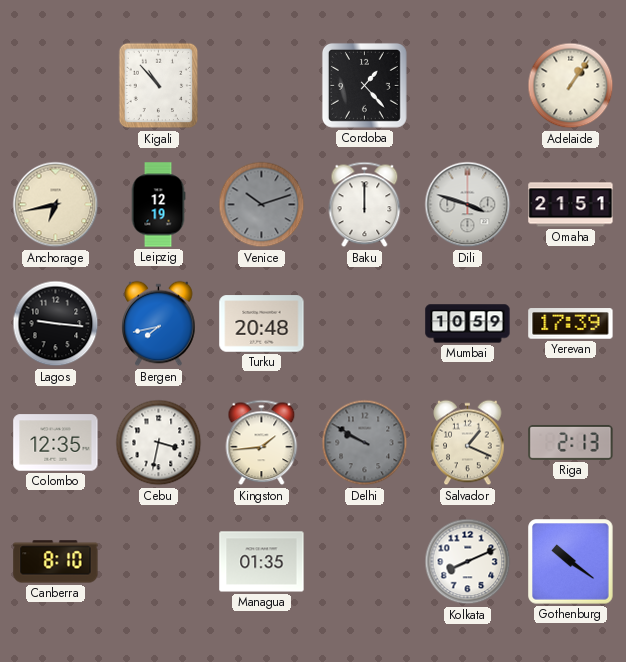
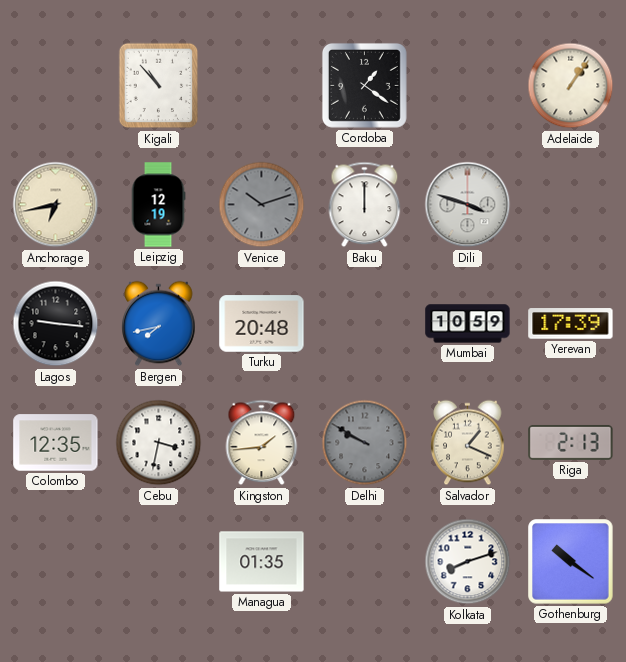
Cordoba: 1:23 -> 1:21 (364, 85)
Omaha: 21:51 -> none (571, 205)
Canberra: 8:10 -> none (56, 562)
Kolkata: 8:11 -> 8:12 (468, 562)
